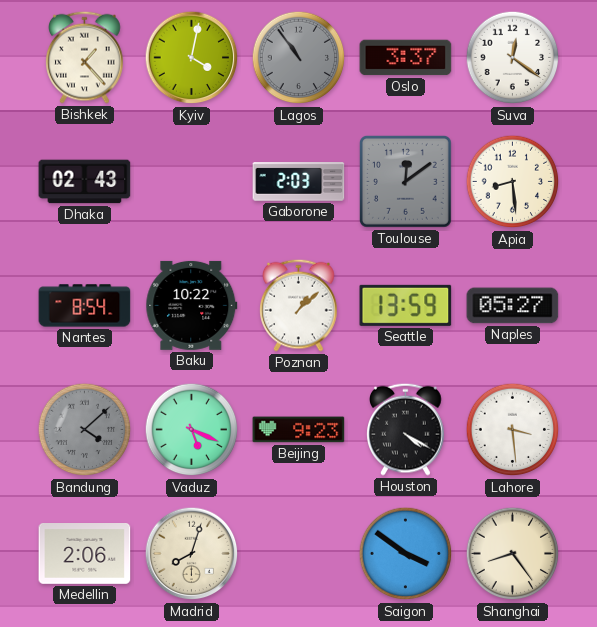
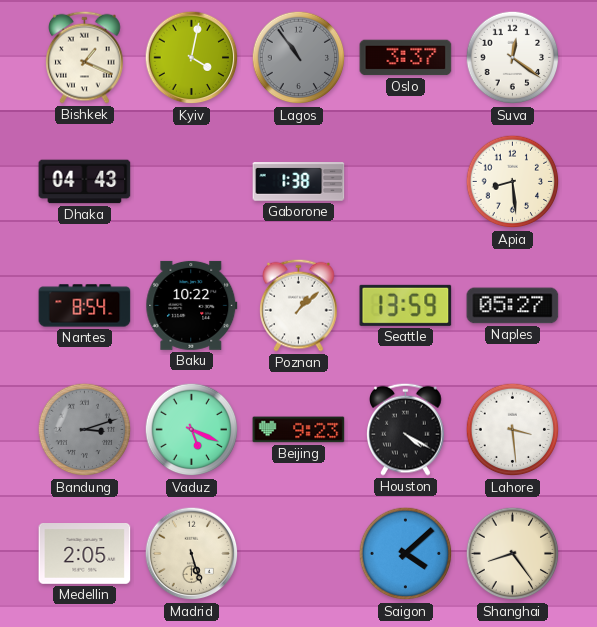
Bishkek: 1:23 -> 1:19 (85, 57)
Dhaka: 02:43 -> 04:43 (85, 182)
Gaborone: 2:03 -> 1:38 (299, 182)
Toulouse: 12:09 -> none (405, 181)
Bandung: 4:08 -> 3:12 (85, 430)
Medellin: 2:06 -> 2:05 (85, 554)
Madrid: 8:03 -> 5:27 (192, 554)
Saigon: 3:51 -> 4:08 (406, 554)
